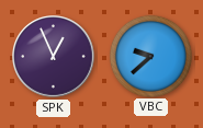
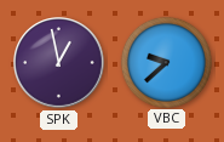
SPK: 12:56 -> 12:58 (59, 63)
